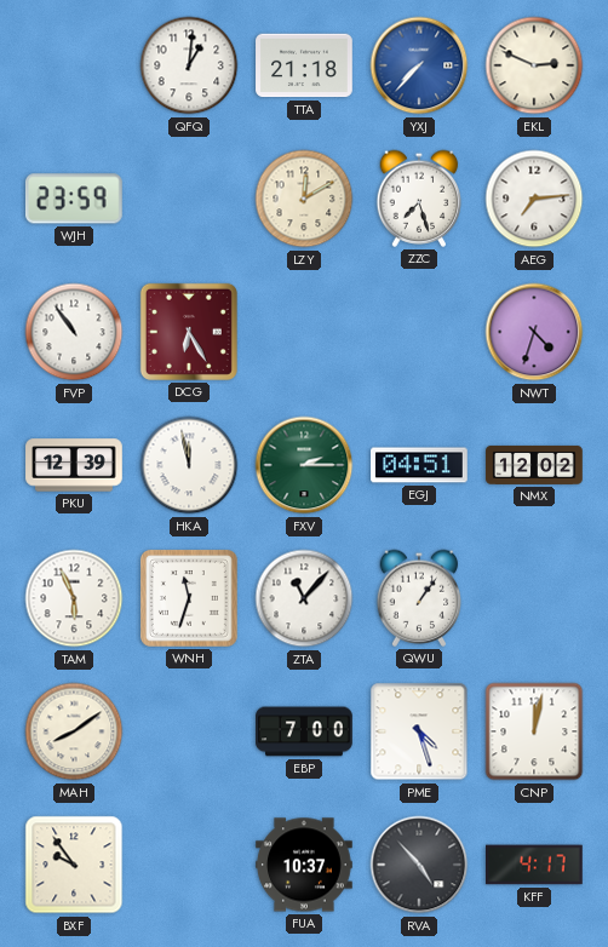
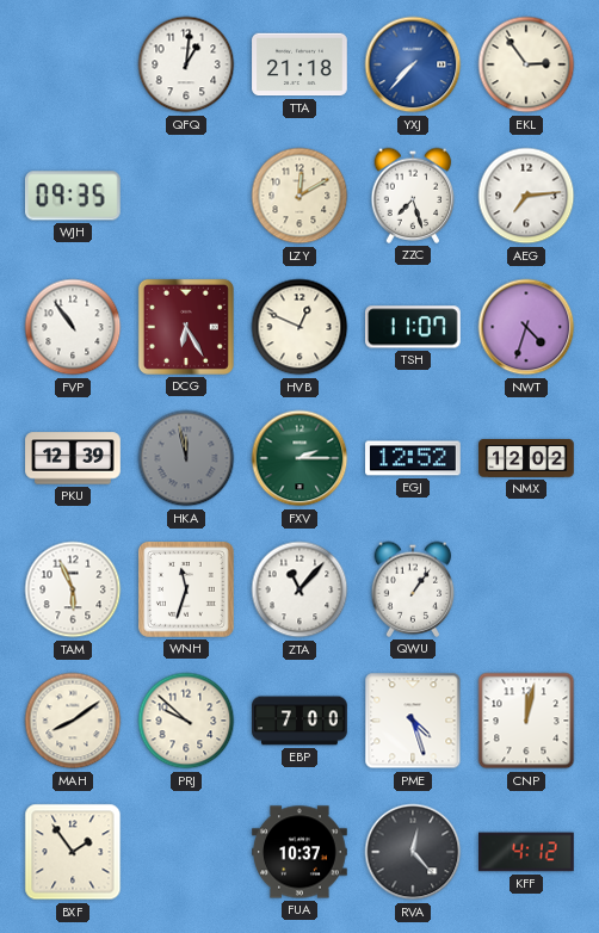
EKL: 2:49 -> 2:54 (526, 64)
WJH: 23:59 -> 09:35 (73, 196)
HVB: none -> 12:49 (299, 327)
TSH: none -> 11:07 (414, 327)
HKA dial: white -> grey (186, 458)
EGJ: 04:51 -> 12:52 (413, 458)
PRJ: none -> 9:52 (186, 721)
BXF: 9:54 -> 1:54 (73, 852)
RVA: 4:53 -> 12:23 (413, 852)
KFF: 4:17 -> 4:12 (527, 852)
